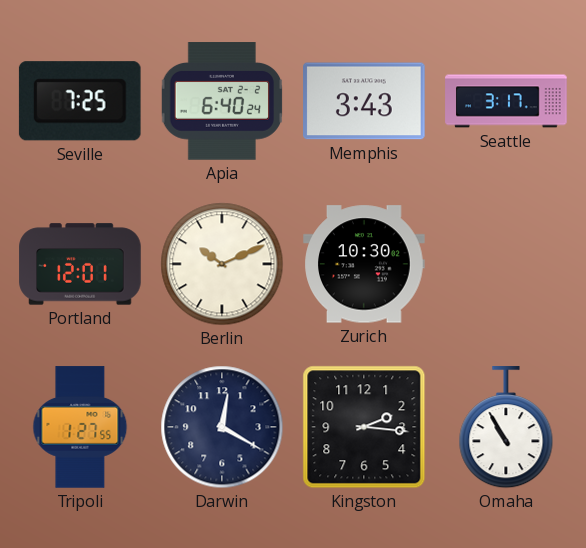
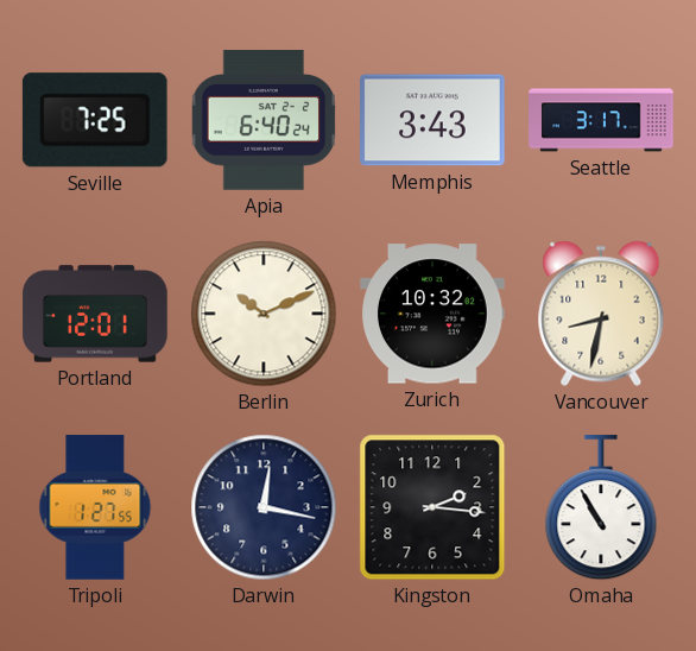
Zurich: 10:30 -> 10:32 (432, 314)
Vancouver: none -> 8:32 (601, 314)
Darwin: 12:20 -> 12:17 (264, 507)
